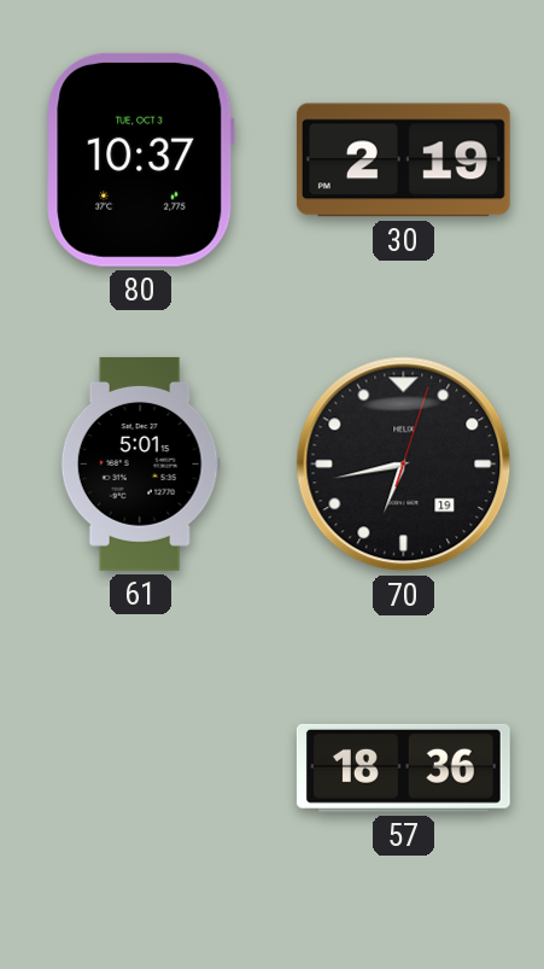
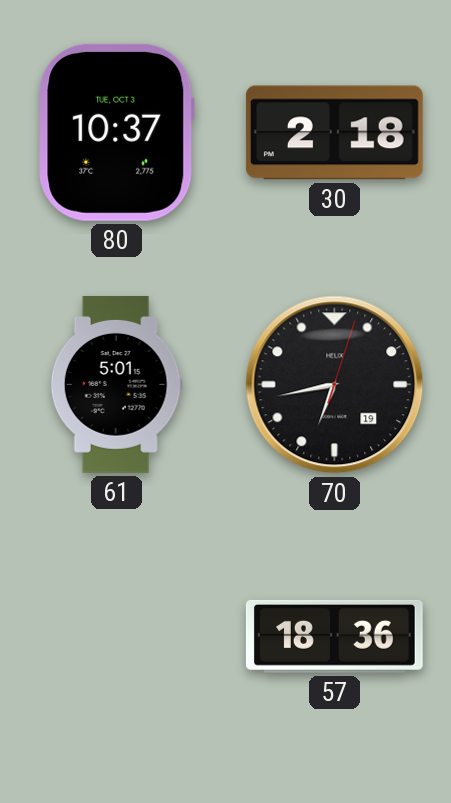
30: 2:19 -> 2:18 (334, 133)
